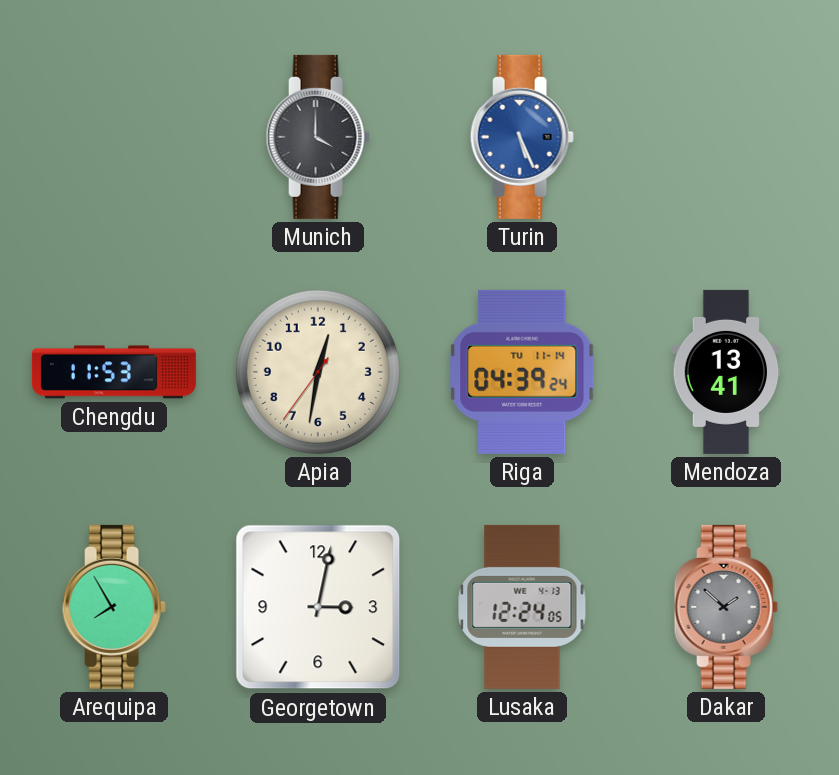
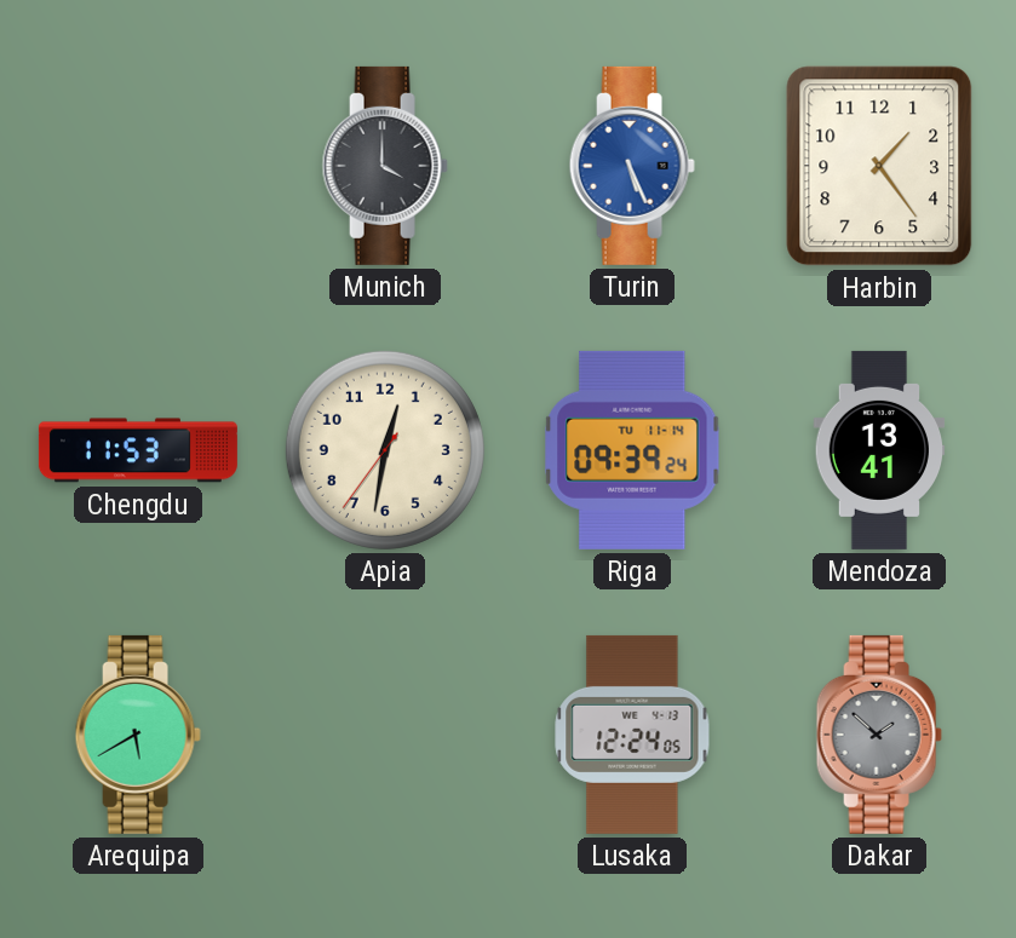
Harbin: none -> 1:24 (879, 166)
Riga: 04:39 -> 09:39 (632, 450)
Arequipa: 7:55 -> 5:40 (138, 735)
Georgetown: 3:02 -> none (318, 607)
